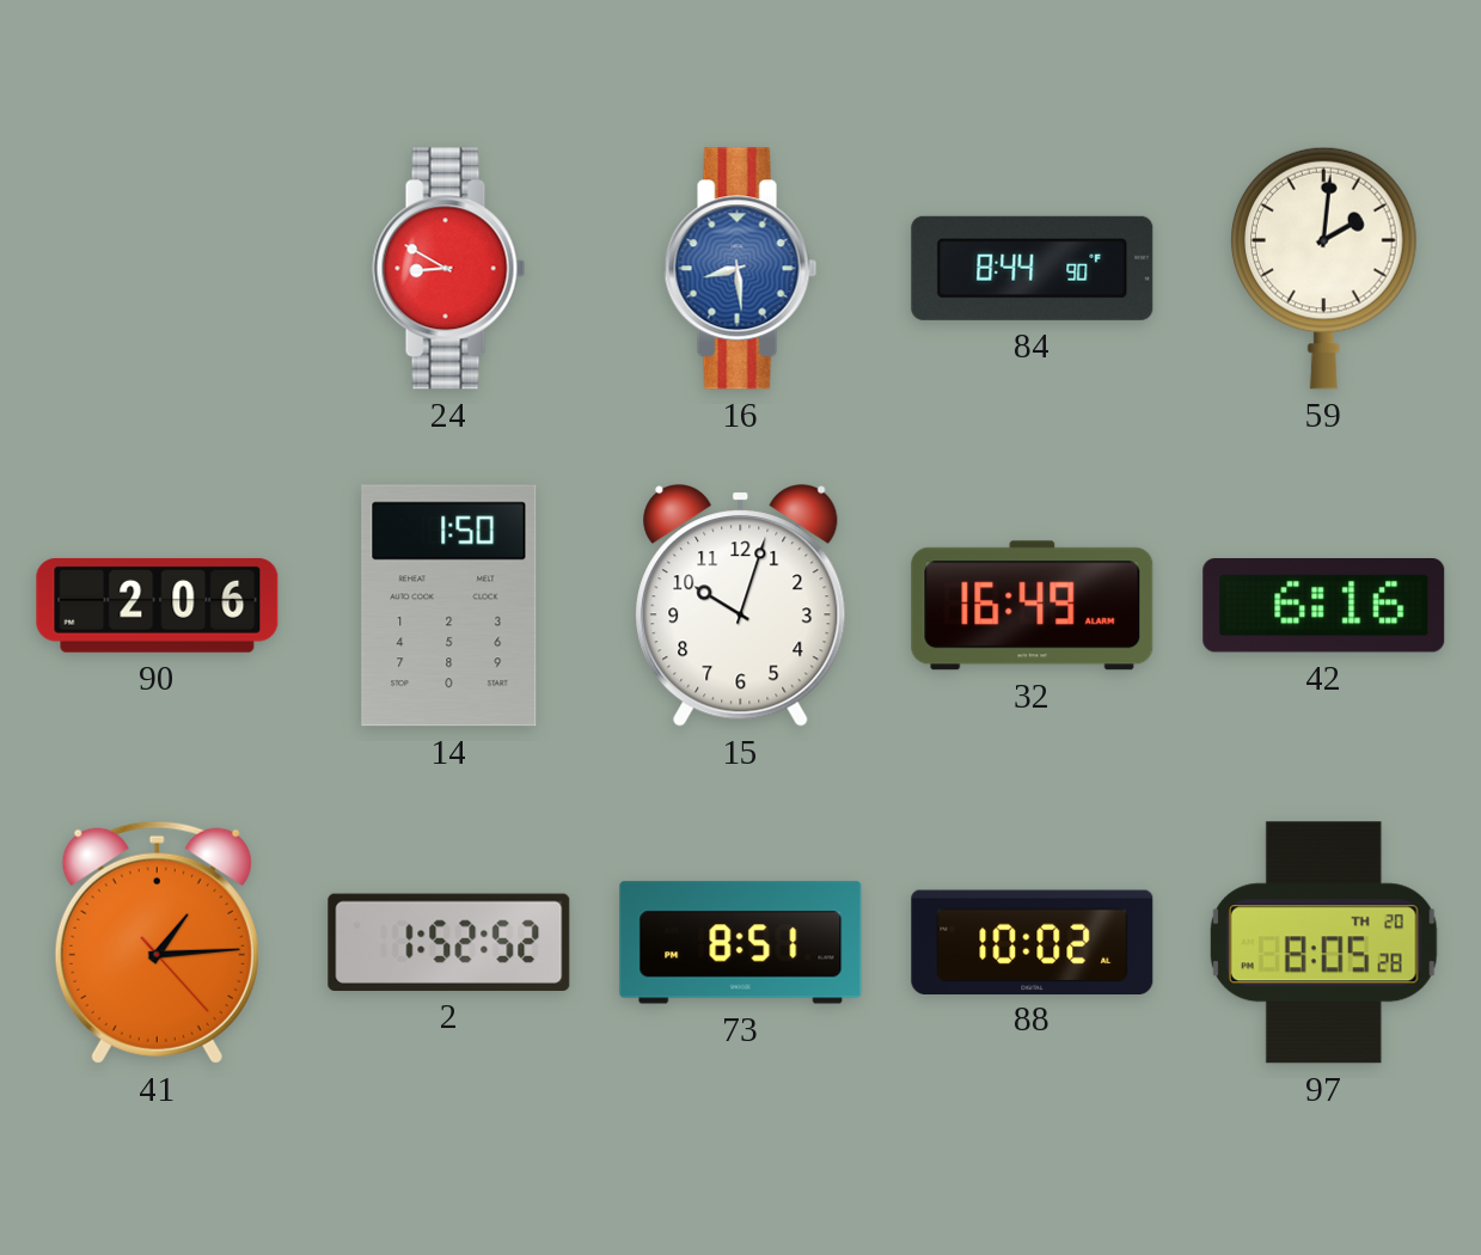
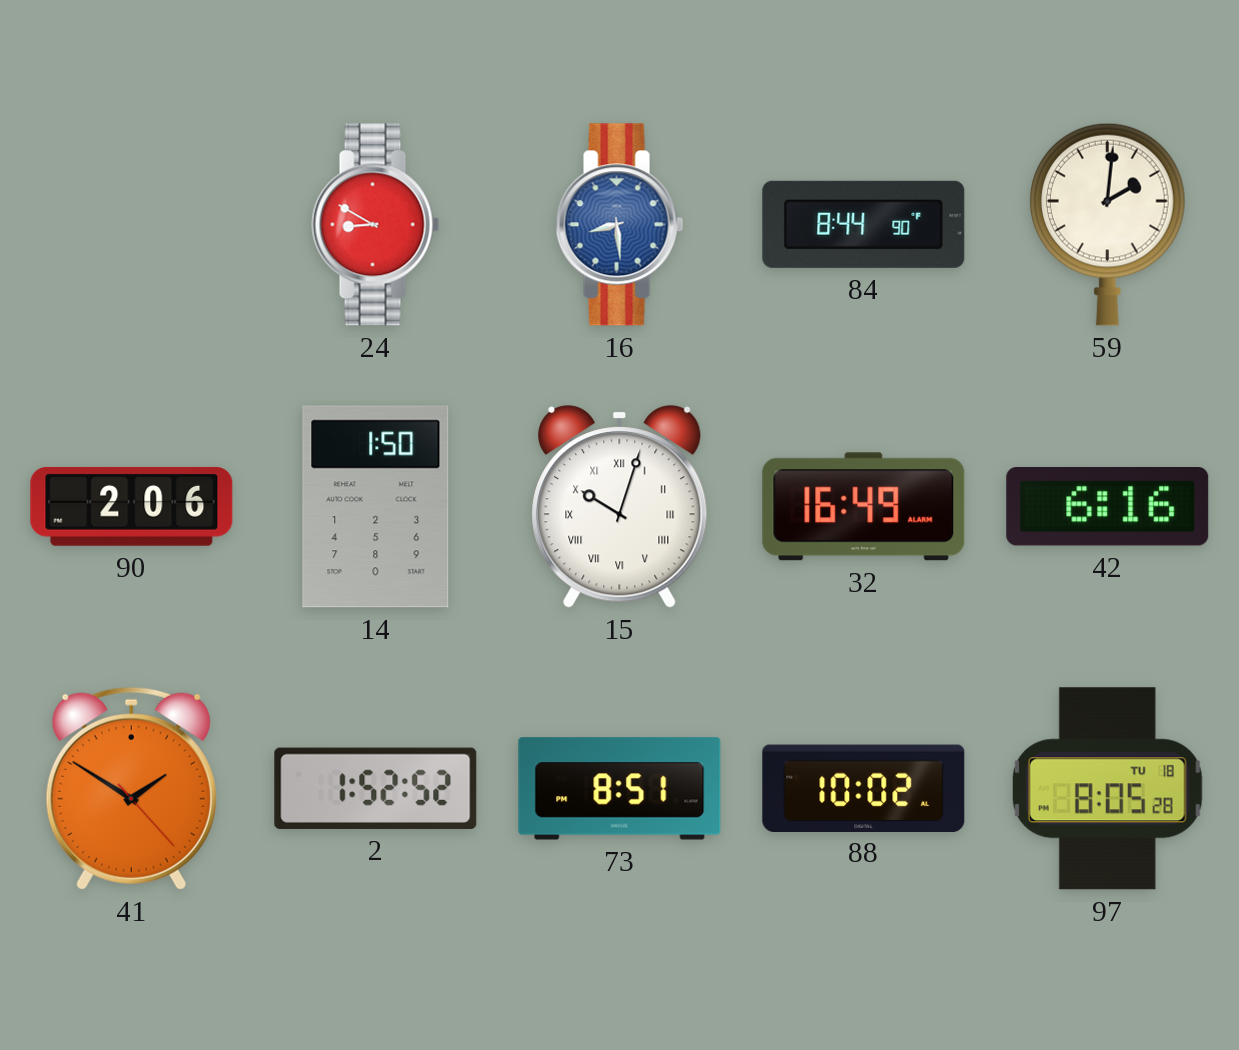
15 numerals: Arabic -> Roman (620, 507)
41: 1:14 -> 1:50 (131, 788)
97 date: TH 20 -> TU 18 (1107, 789)
